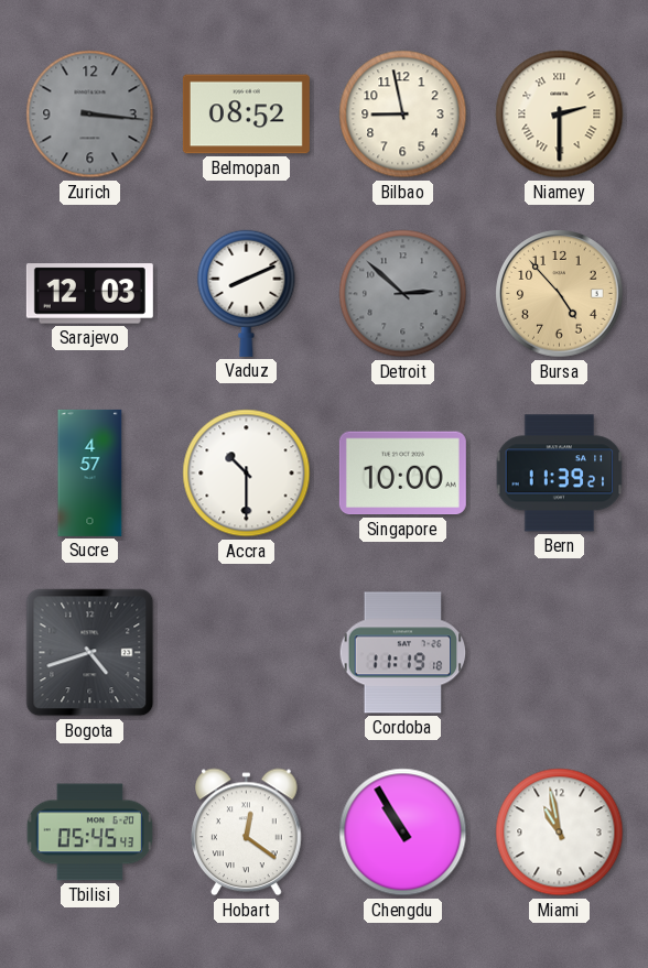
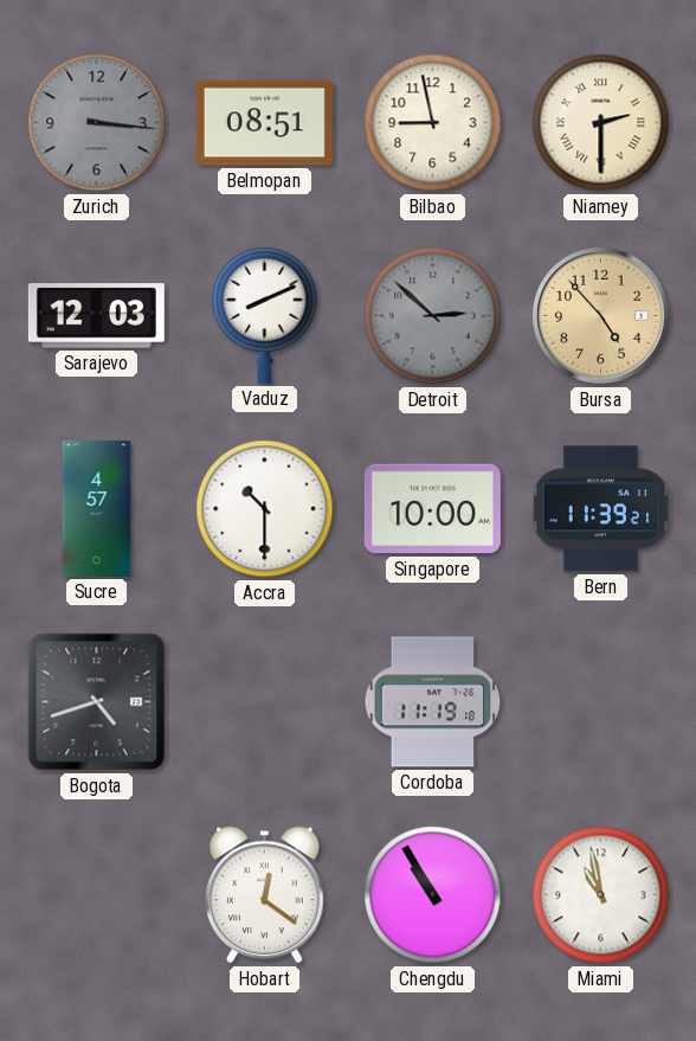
Belmopan: 08:52 -> 08:51 (264, 123)
Tbilisi: 05:45 -> none (89, 833)
